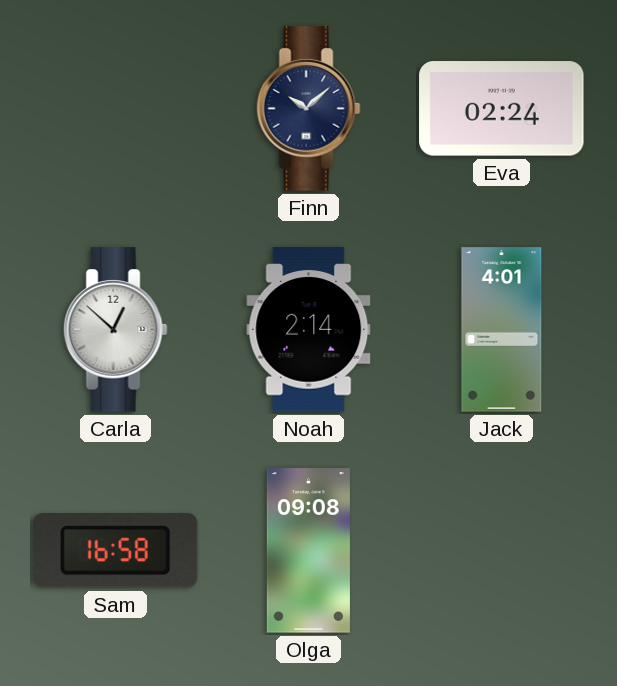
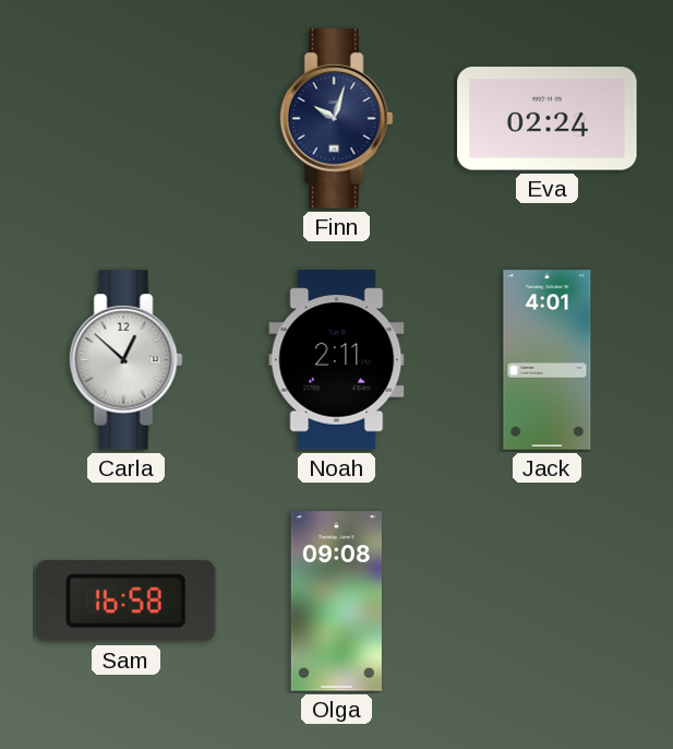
Finn: 10:08 -> 10:03 (336, 119)
Noah: 2:14 -> 2:11 (337, 360)
